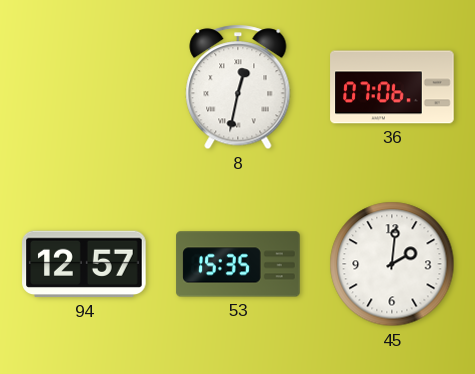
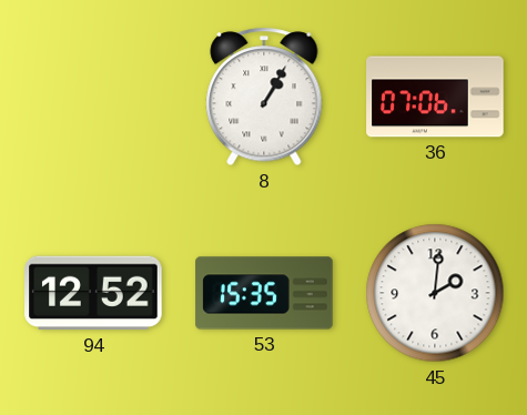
8: 12:32 -> 1:05 (264, 97)
94: 12:57 -> 12:52 (93, 293)
